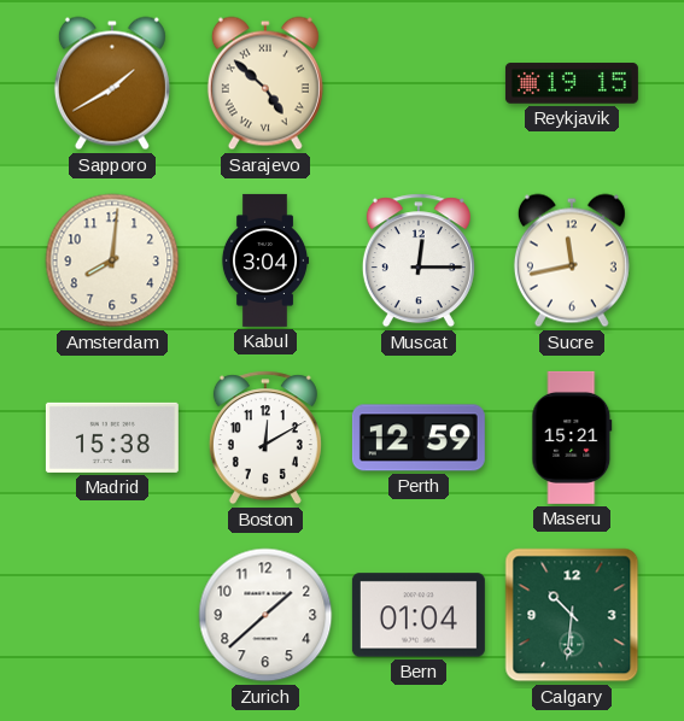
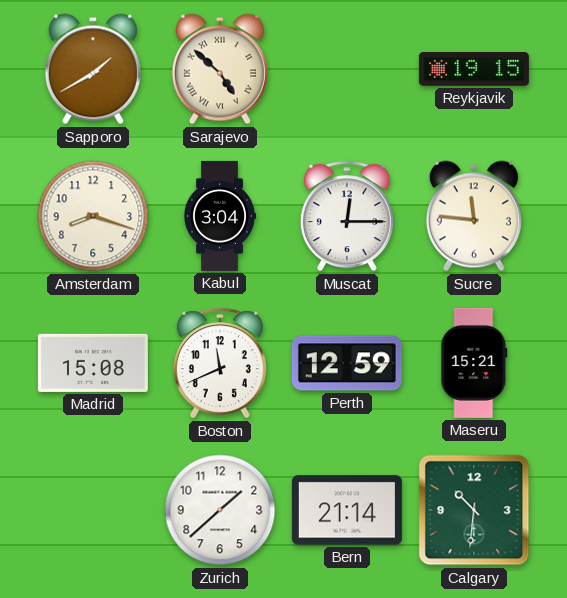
Amsterdam: 8:01 -> 8:18 (93, 216)
Sucre: 11:43 -> 11:46 (474, 216)
Madrid: 15:38 -> 15:08 (93, 363)
Boston: 12:10 -> 11:41 (220, 363)
Bern: 01:04 -> 21:14 (347, 510)
